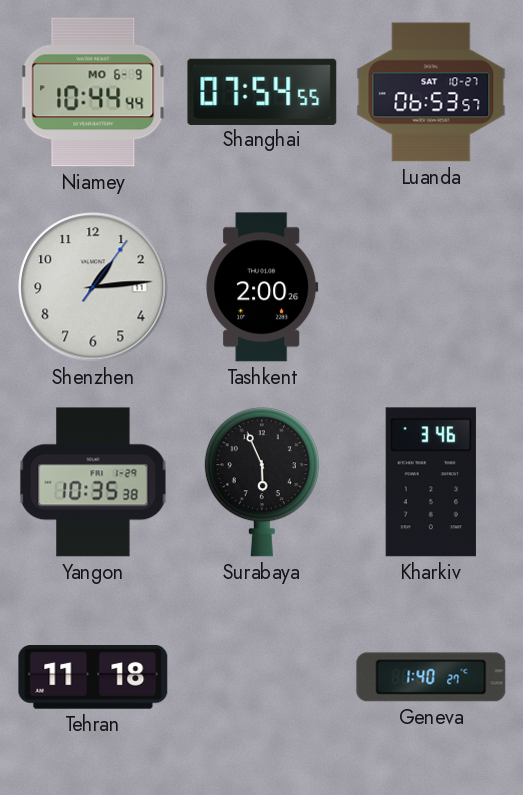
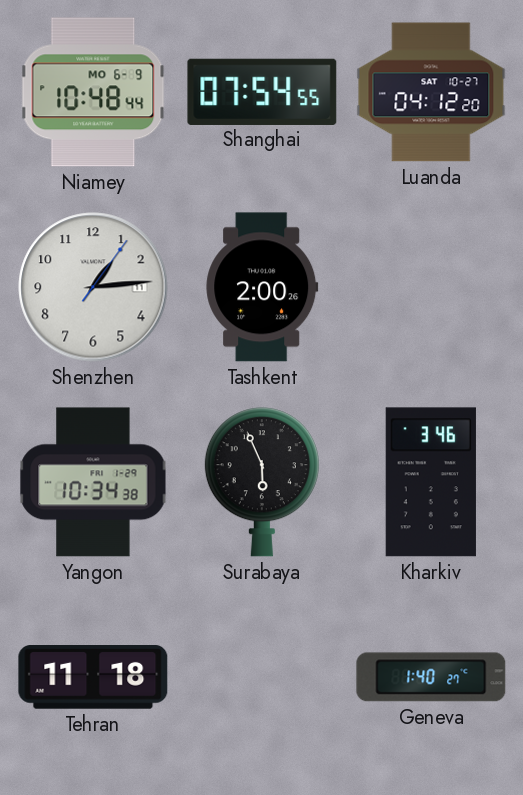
Niamey: 10:44 -> 10:48 (93, 92)
Luanda: 06:53 -> 04:12 (431, 92)
Yangon: 10:35 -> 10:34 (93, 482)
